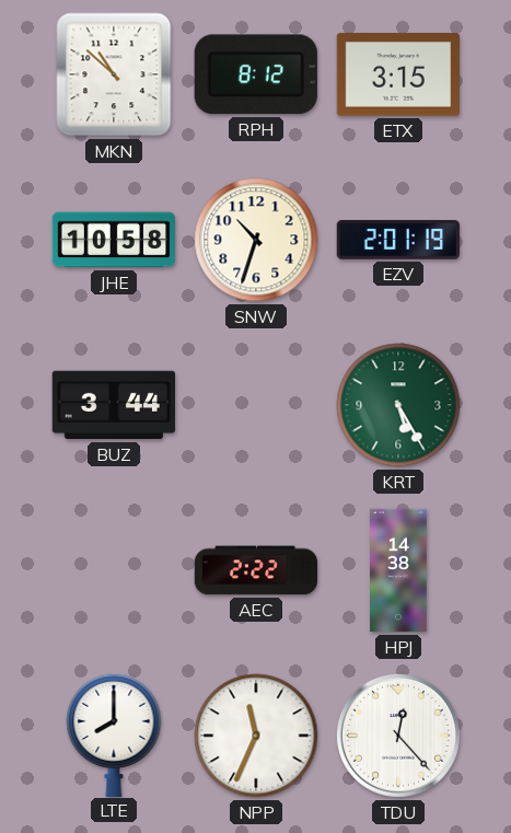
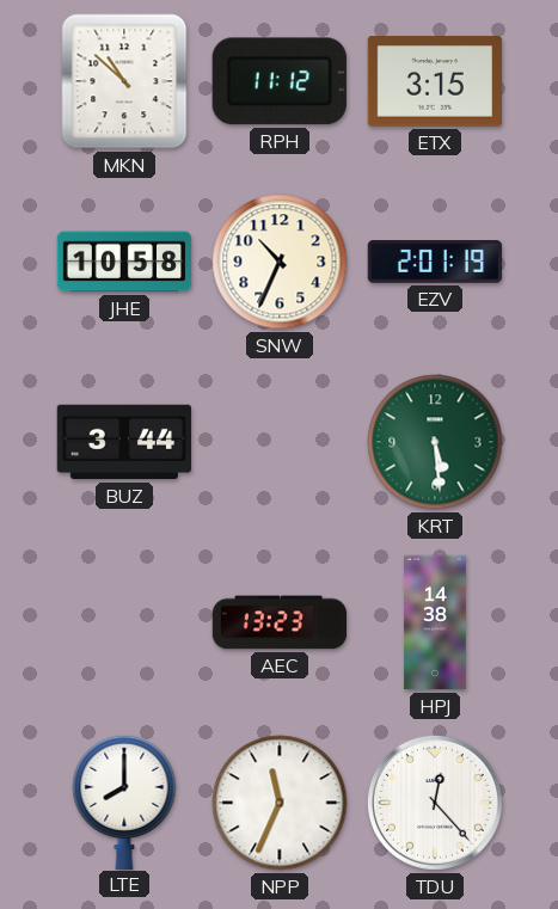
RPH: 8:12 -> 11:12 (280, 81)
SNW: 10:33 -> 10:34 (280, 262)
KRT: 5:25 -> 5:29 (435, 442)
AEC: 2:22 -> 13:23 (280, 622)
